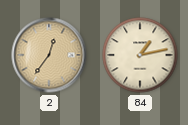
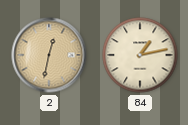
2: 12:36 -> 12:32 (49, 55)
